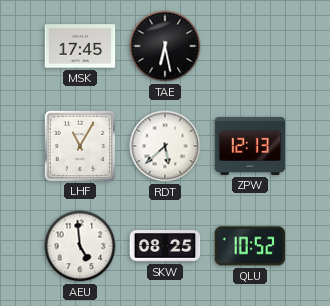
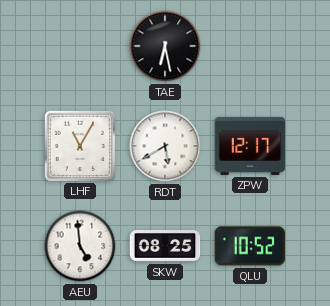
MSK: 17:45 -> none (80, 46)
RDT: 5:38 -> 5:40 (165, 146)
ZPW: 12:13 -> 12:17 (250, 146)
